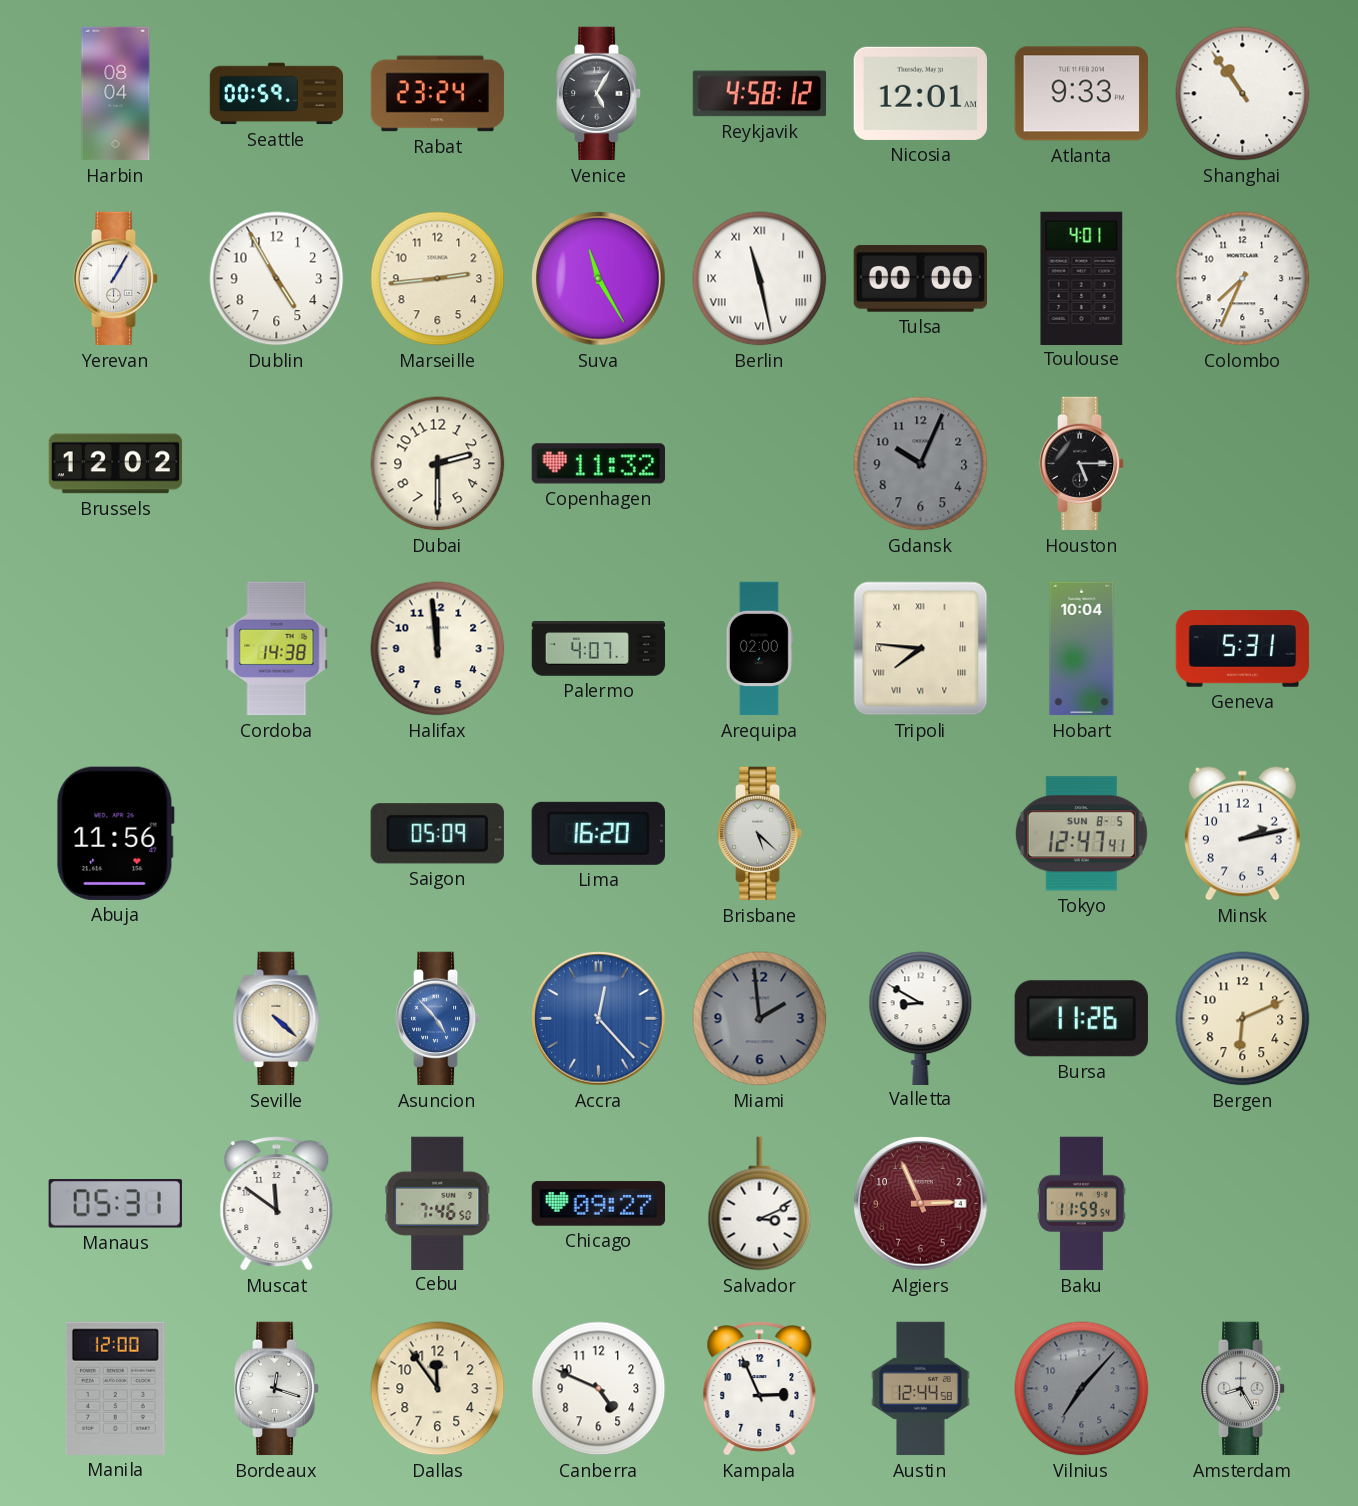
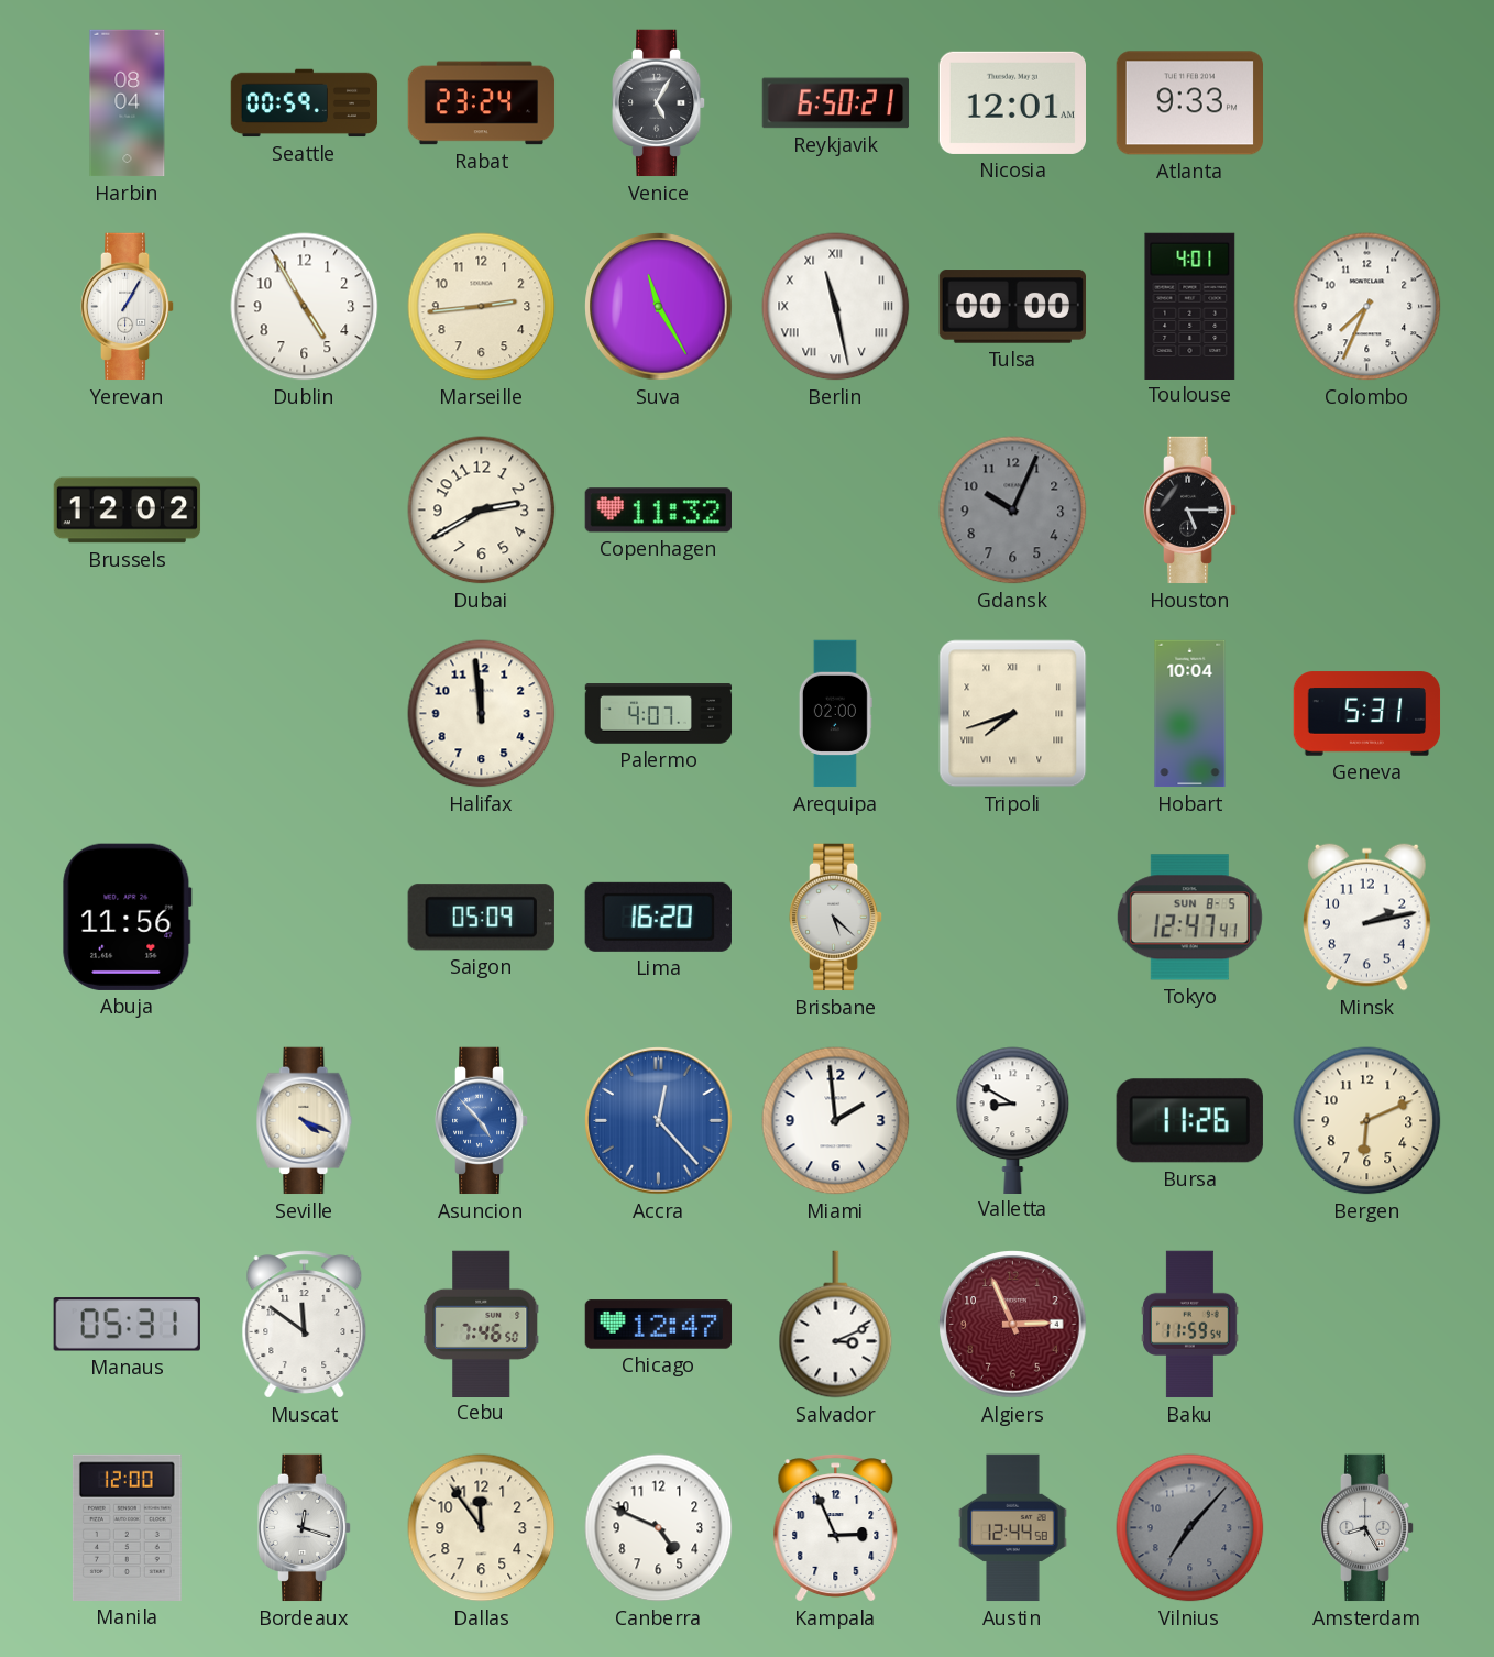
Reykjavik: 4:58 -> 6:50 (836, 103)
Shanghai: 10:54 -> none (1243, 94)
Dubai: 2:30 -> 2:40 (482, 511)
Cordoba: 14:38 -> none (277, 649)
Tripoli: 7:46 -> 7:42 (1013, 714)
Seville: 4:22 -> 4:19 (305, 1121)
Miami dial: grey -> white (836, 1121)
Chicago: 09:27 -> 12:47 (659, 1325)
